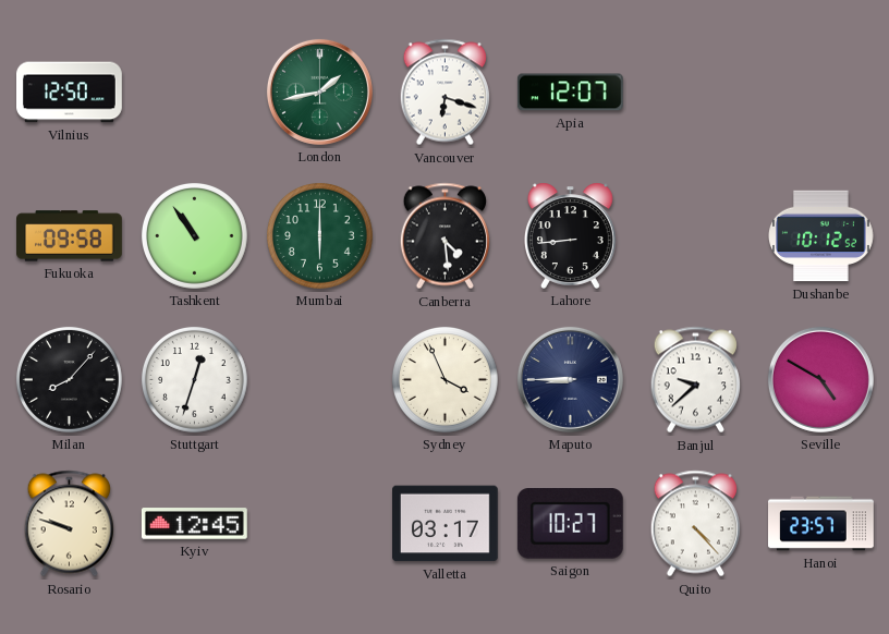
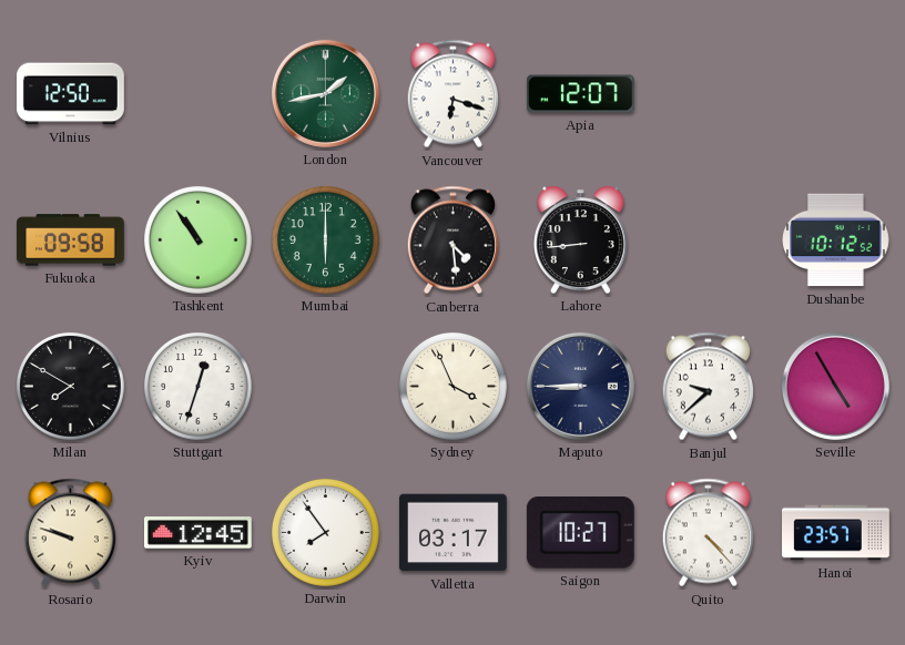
Milan: 8:07 -> 7:50 (71, 387)
Seville: 4:50 -> 4:55 (835, 386)
Darwin: none -> 7:54 (326, 533)
